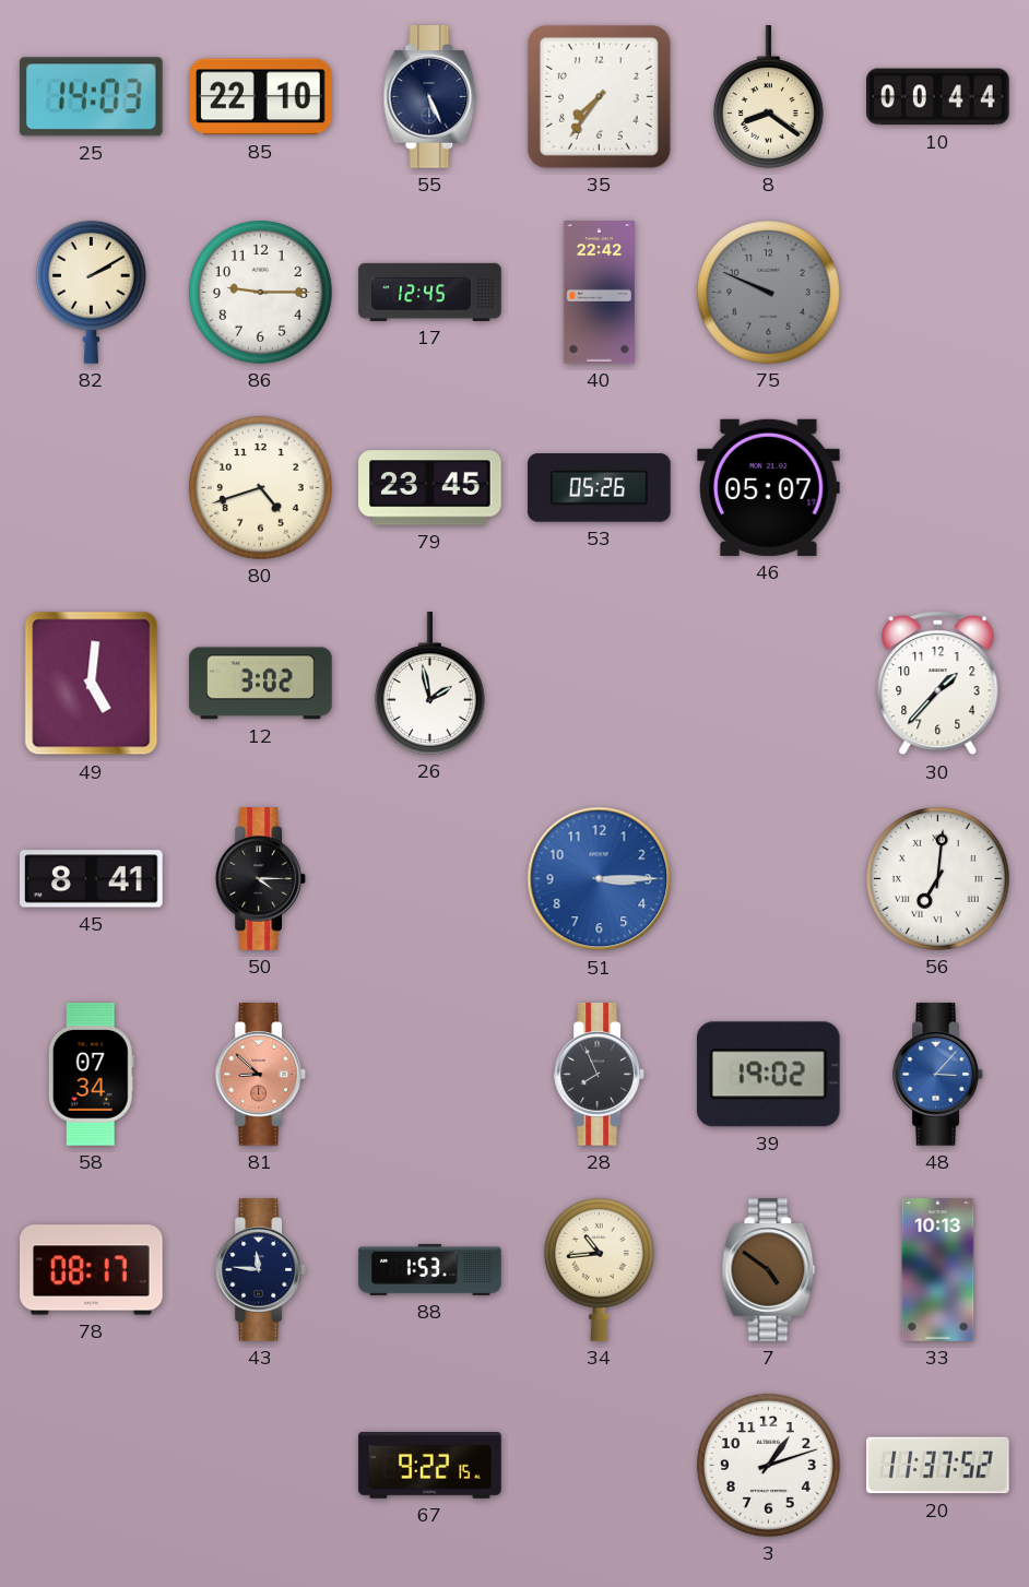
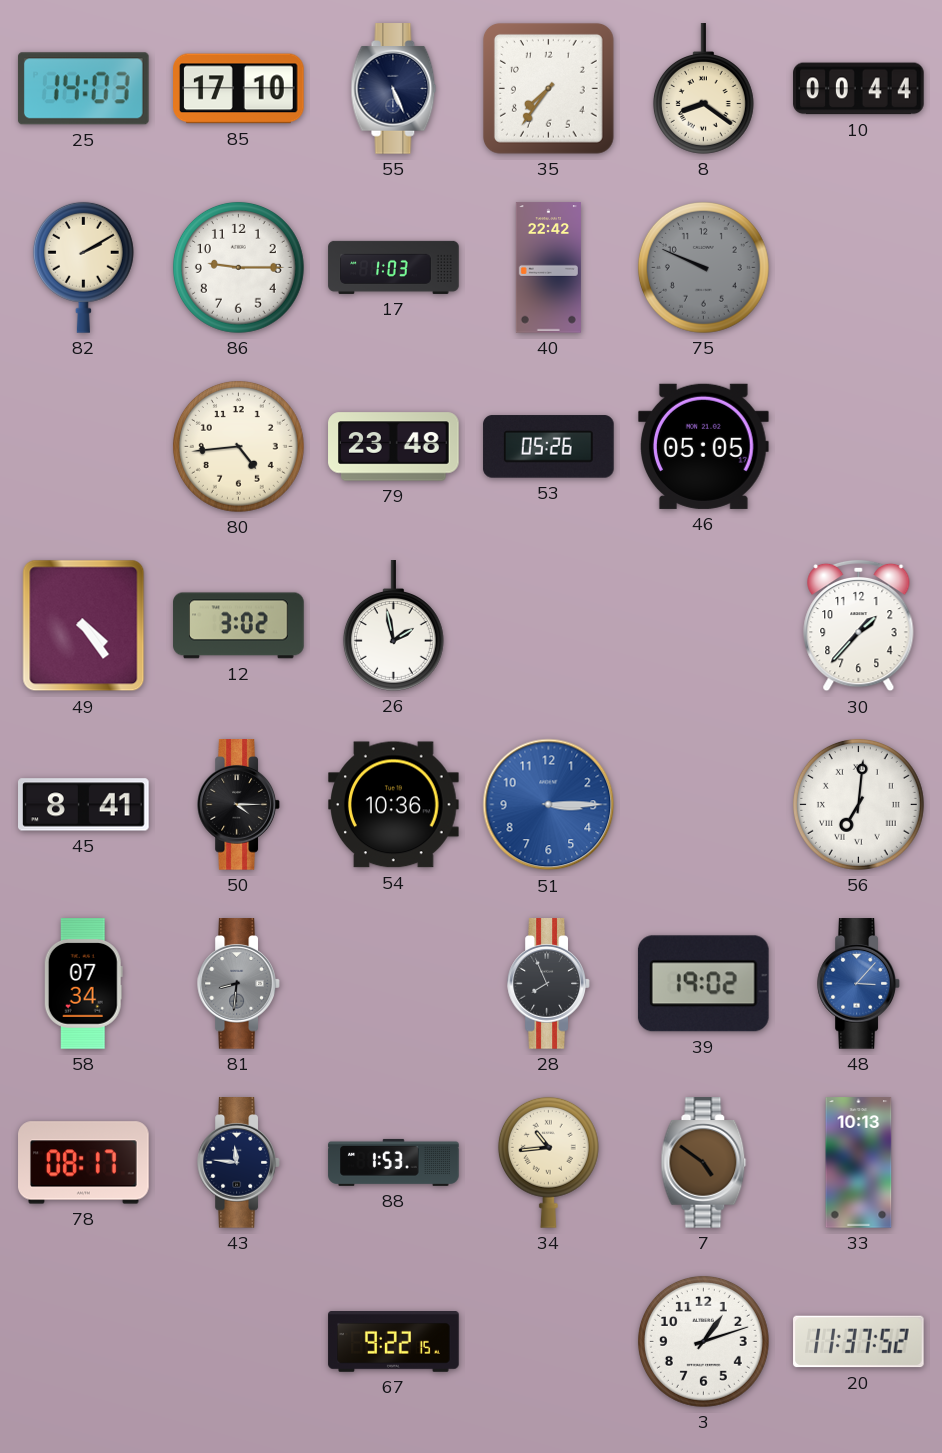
85: 22:10 -> 17:10 (239, 89)
17: 12:45 -> 1:03 (394, 267)
80: 4:42 -> 4:44 (238, 446)
79: 23:45 -> 23:48 (394, 447)
46: 05:07 -> 05:05 (704, 446)
49: 5:01 -> 4:24 (84, 626)
54: none -> 10:36 (394, 805)
81: 8:52 -> 8:31 (239, 984)
81 dial: salmon -> grey (239, 984)
